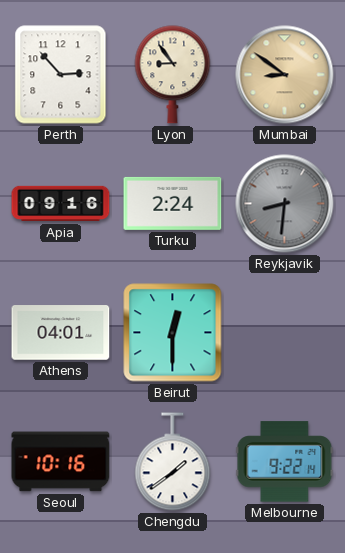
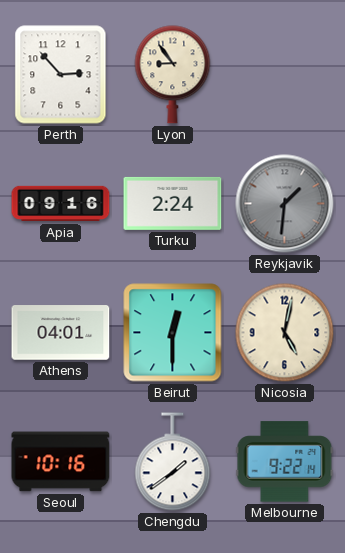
Mumbai: 8:51 -> none (285, 75)
Reykjavik: 8:31 -> 1:31 (285, 204)
Nicosia: none -> 5:02 (285, 333)
